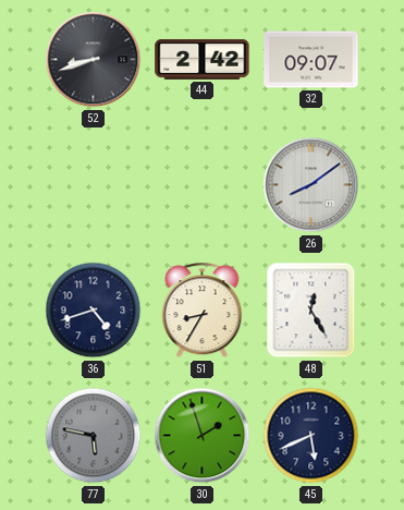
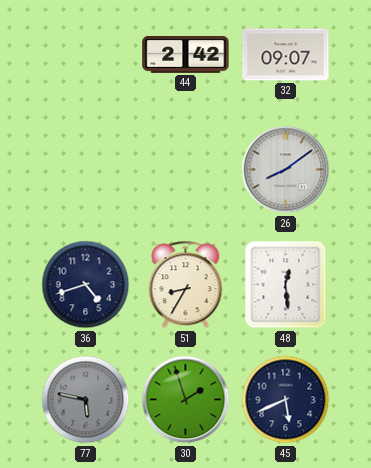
52: 8:42 -> none (94, 60)
48: 12:25 -> 12:29 (286, 285)
